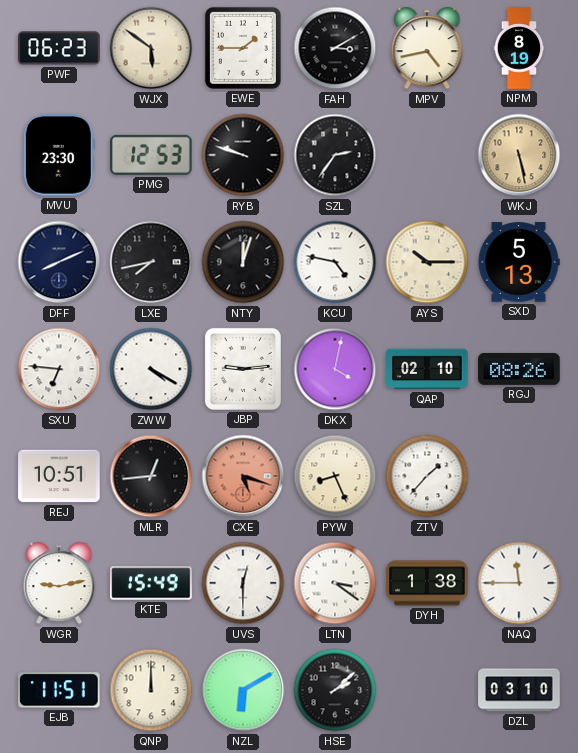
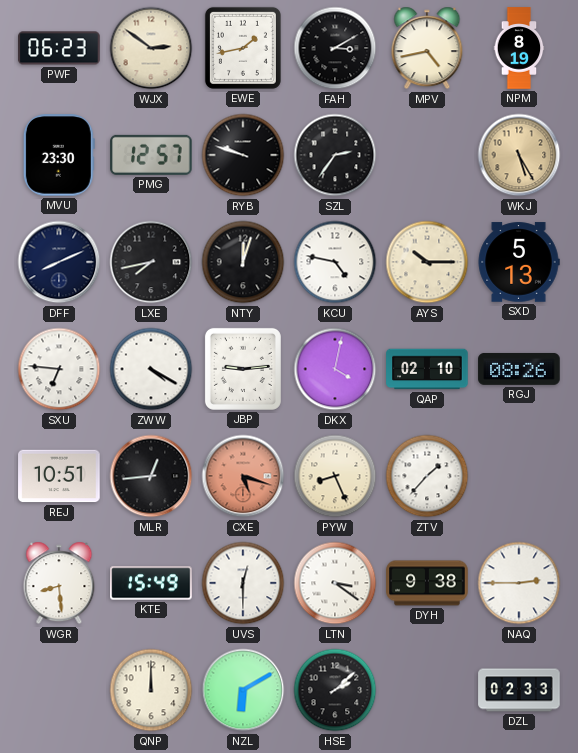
WJX: 5:51 -> 2:51 (151, 48)
EWE: 1:45 -> 1:43 (243, 48)
PMG: 12:53 -> 12:57 (151, 155)
WKJ: 5:28 -> 5:25 (519, 155)
WGR: 9:13 -> 8:29 (59, 583)
DYH: 1:38 -> 9:38 (427, 583)
NAQ: 11:45 -> 2:45 (519, 583)
EJB: 11:51 -> none (59, 690)
DZL: 03:10 -> 02:33 (519, 690)
